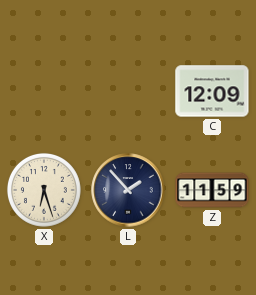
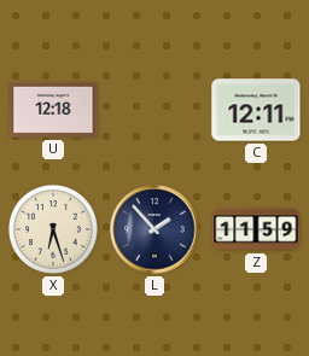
U: none -> 12:18 (53, 110)
C: 12:09 -> 12:11 (256, 110)
